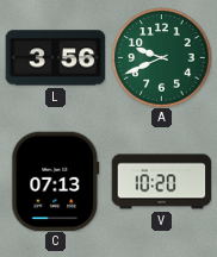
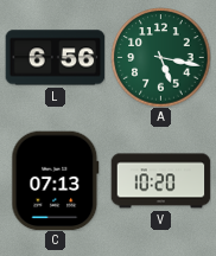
L: 3:56 -> 6:56 (55, 58)
A: 9:41 -> 5:17 (160, 57)
